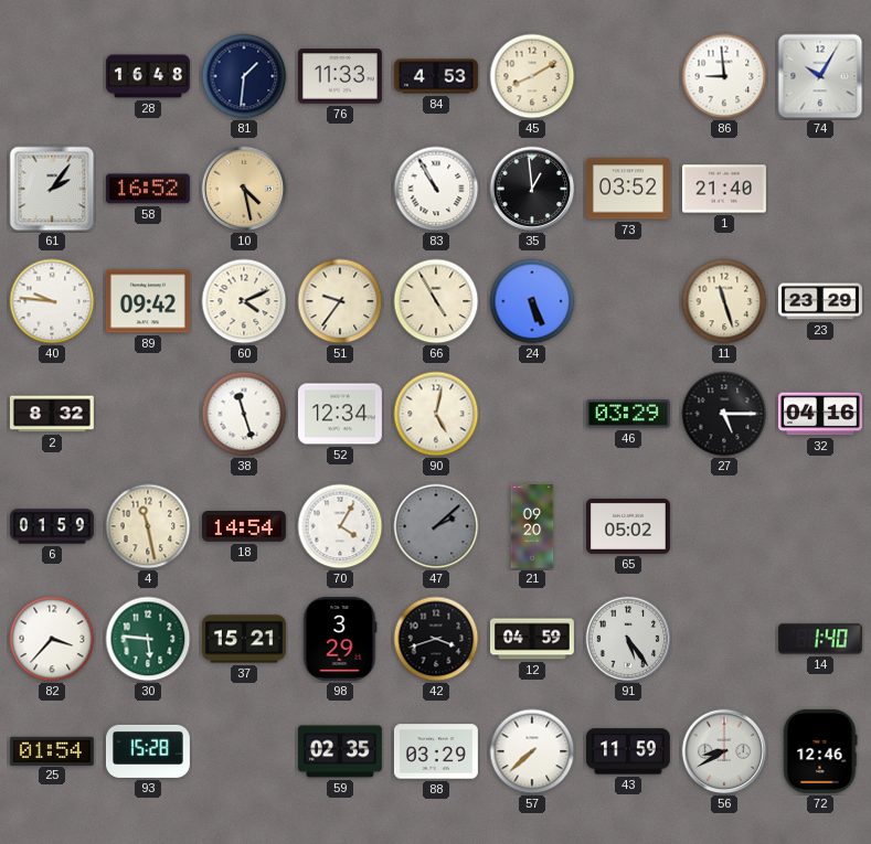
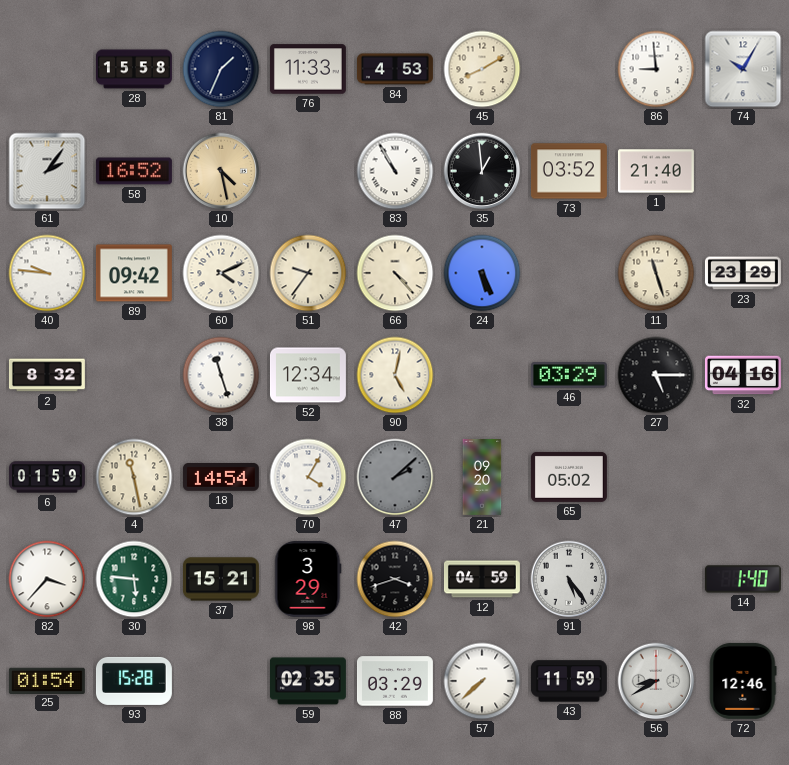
28: 16:48 -> 15:58 (134, 69)
81: 1:31 -> 1:34 (221, 69)
66: 4:55 -> 4:23 (395, 273)
